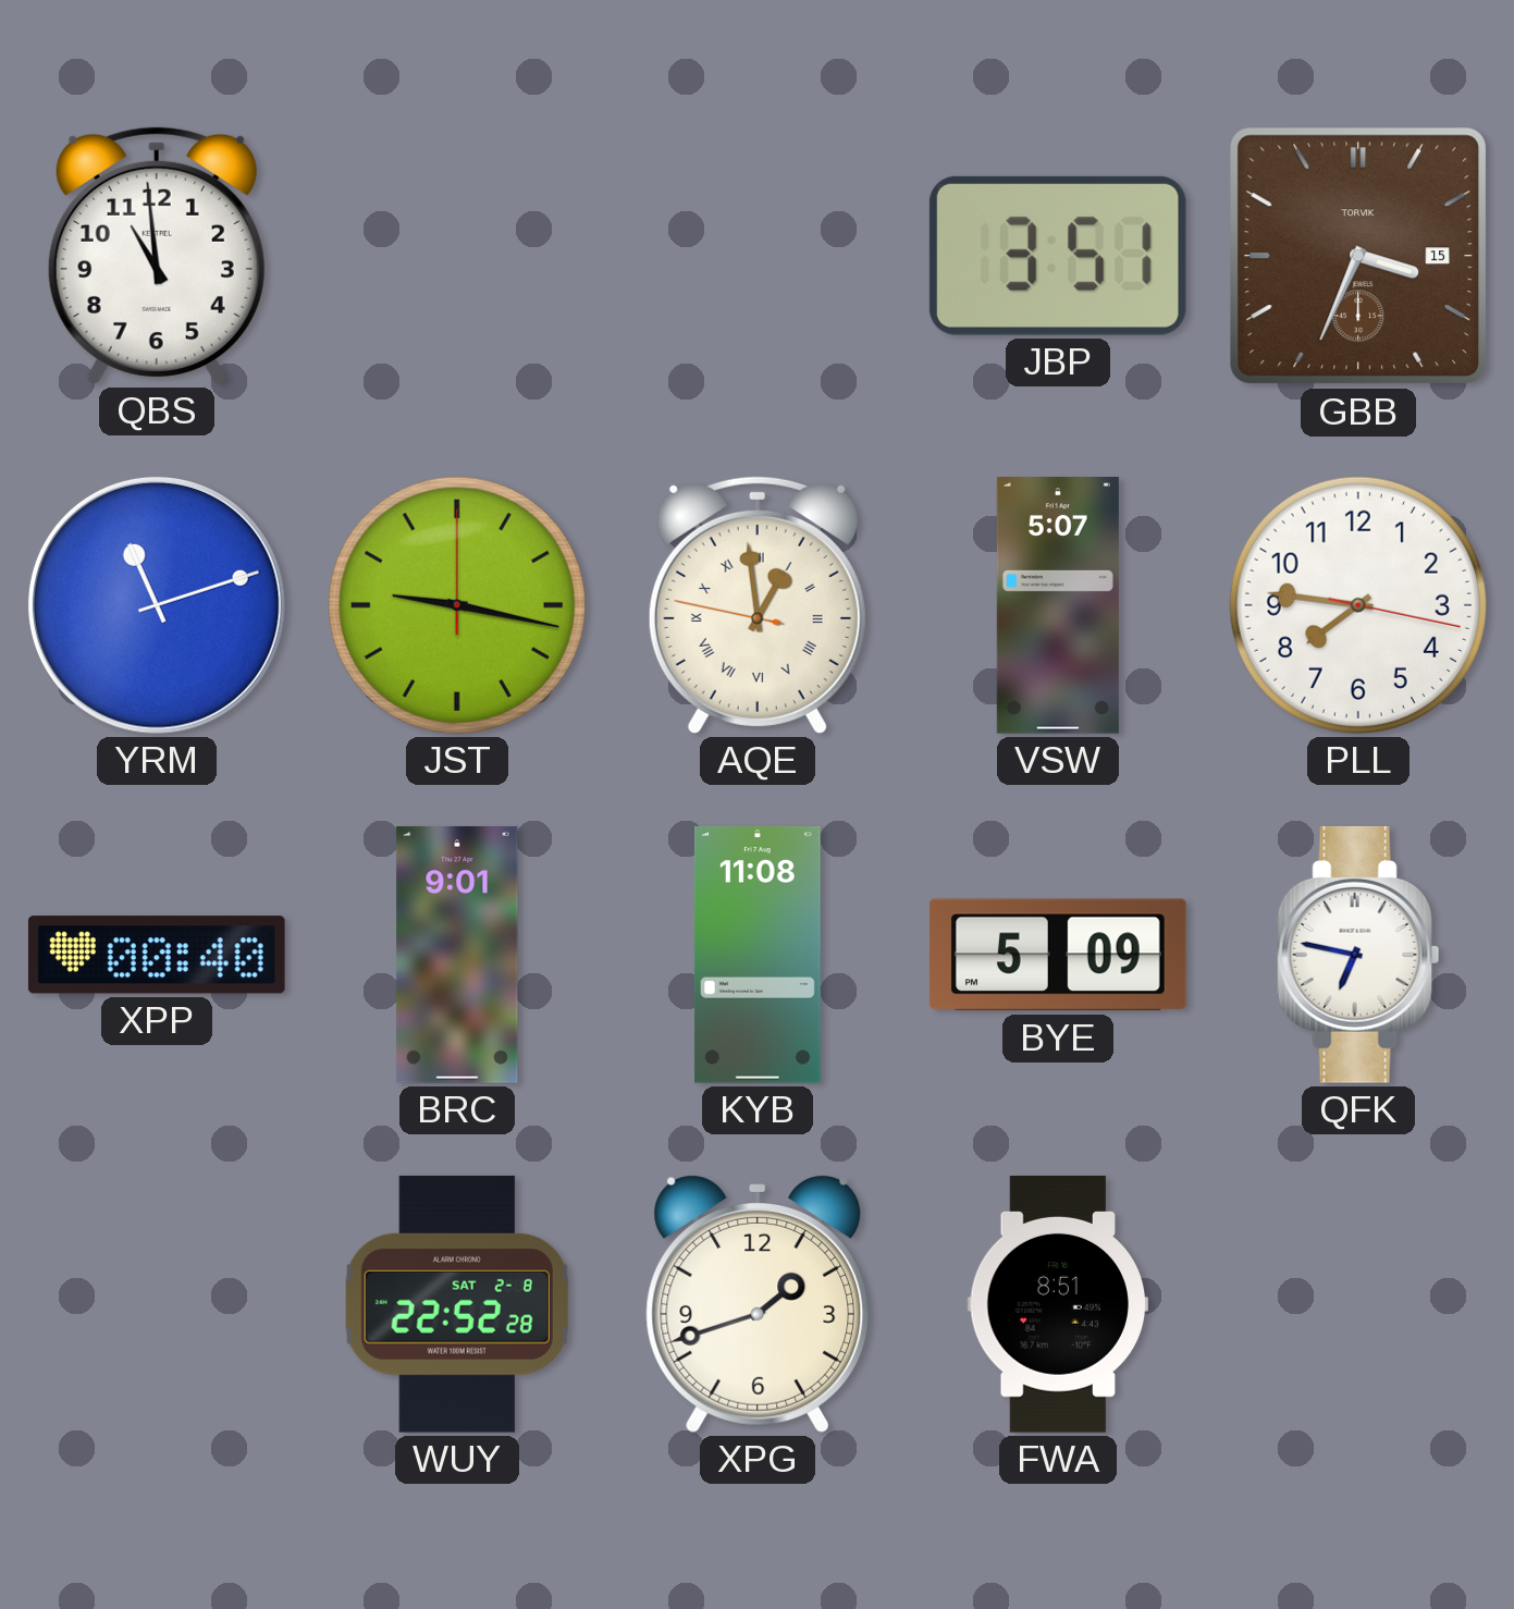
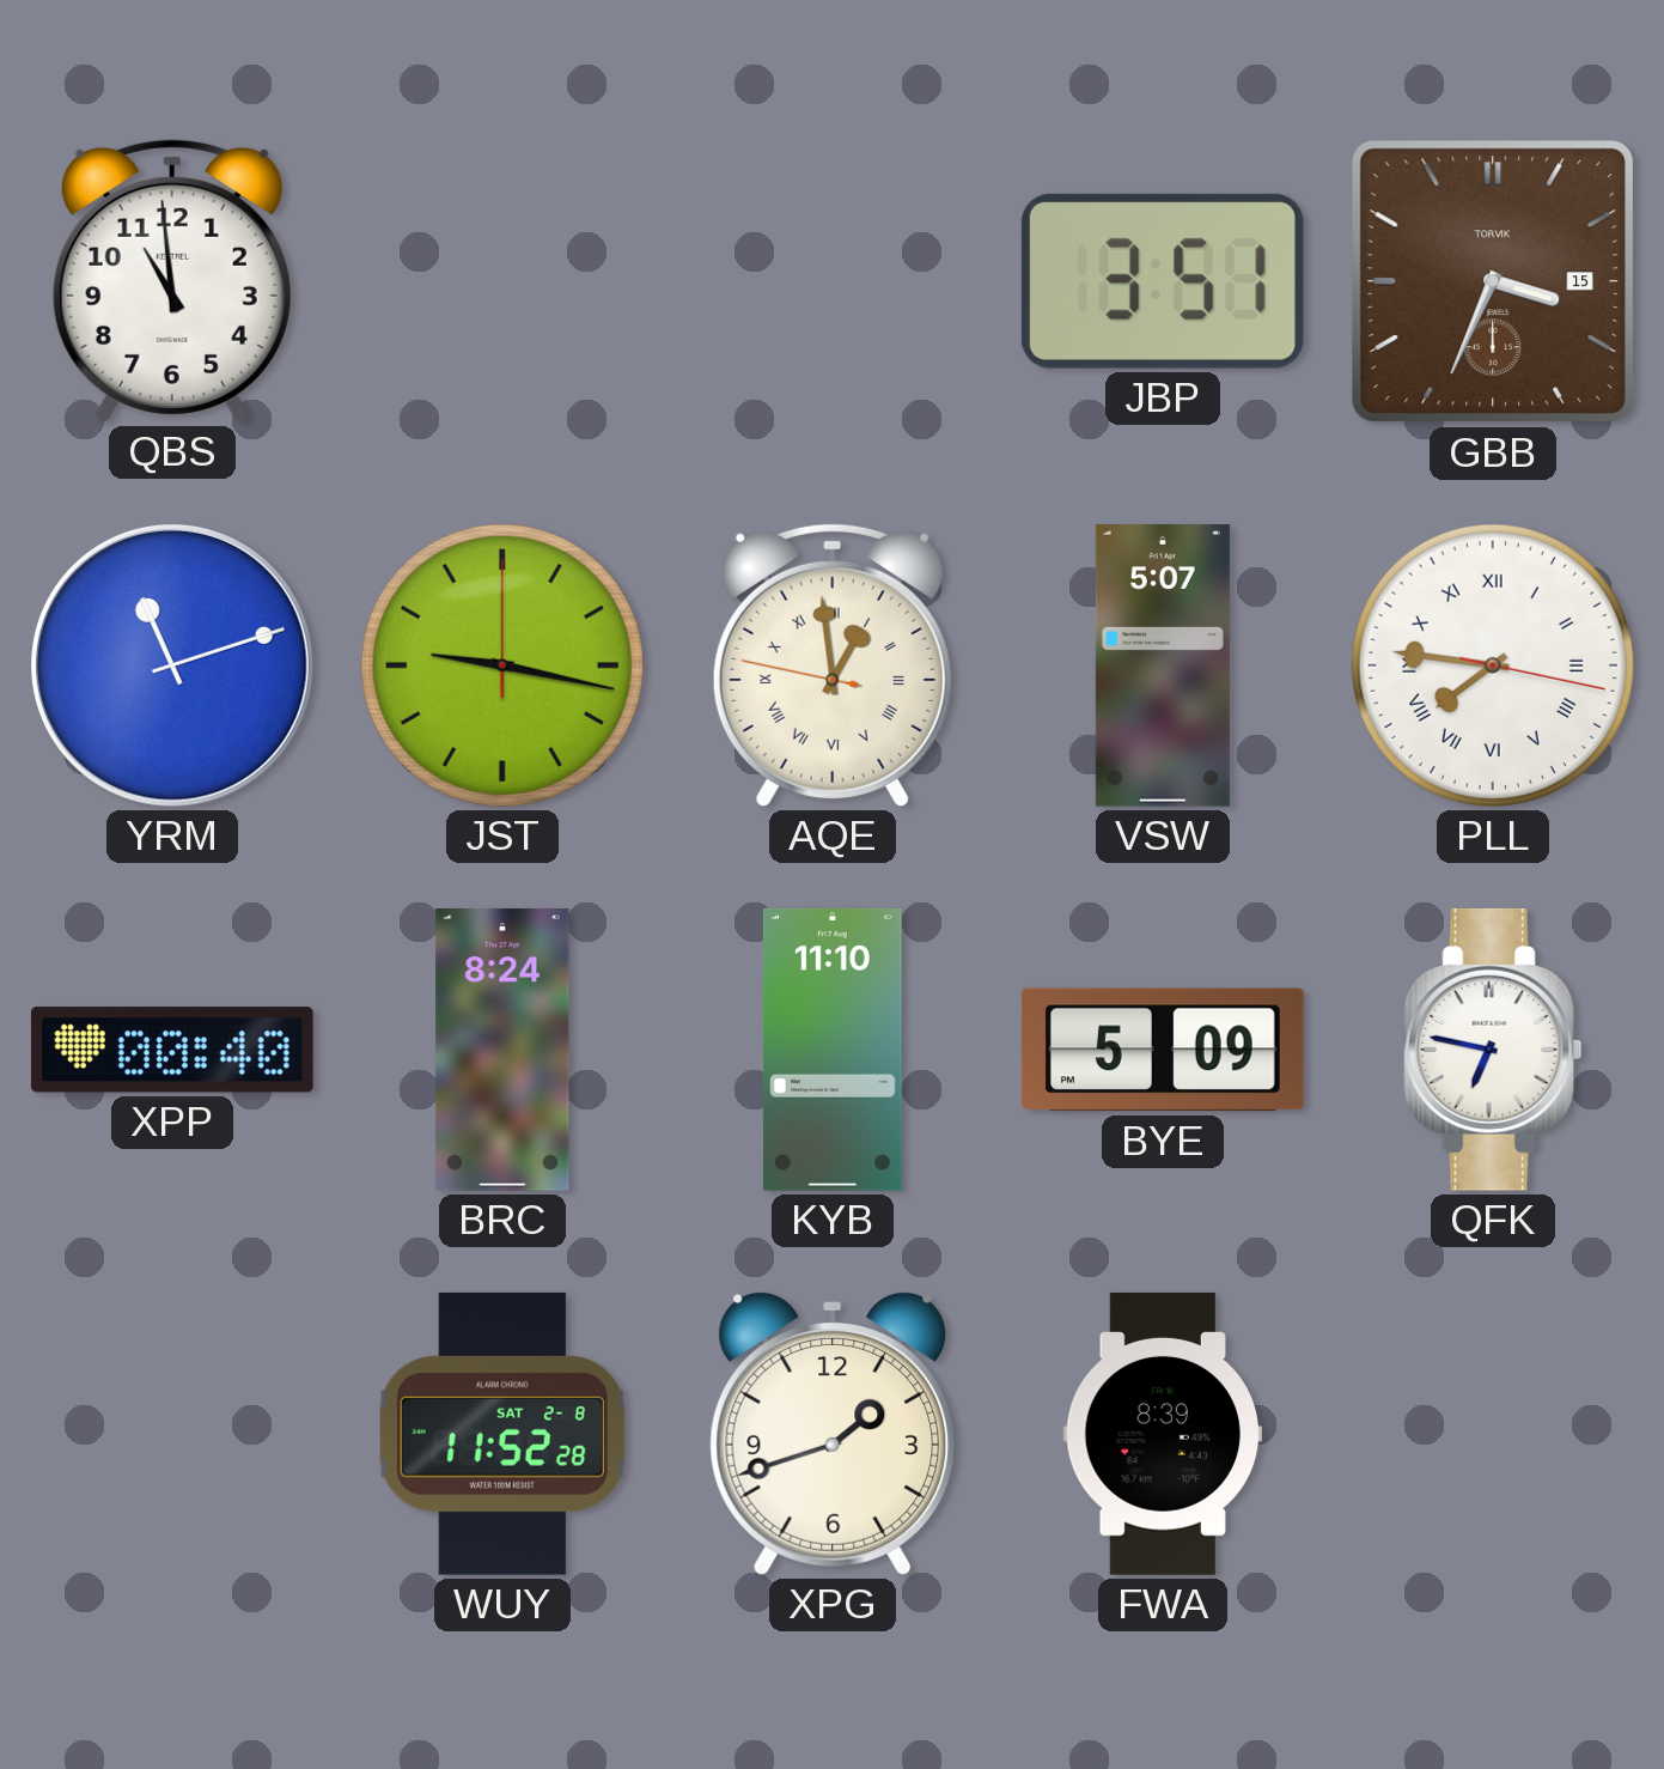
PLL numerals: Arabic -> Roman (1493, 665)
BRC: 9:01 -> 8:24 (502, 1051)
KYB: 11:08 -> 11:10 (833, 1050)
WUY: 22:52 -> 11:52 (502, 1434)
FWA: 8:51 -> 8:39 (1162, 1434)
